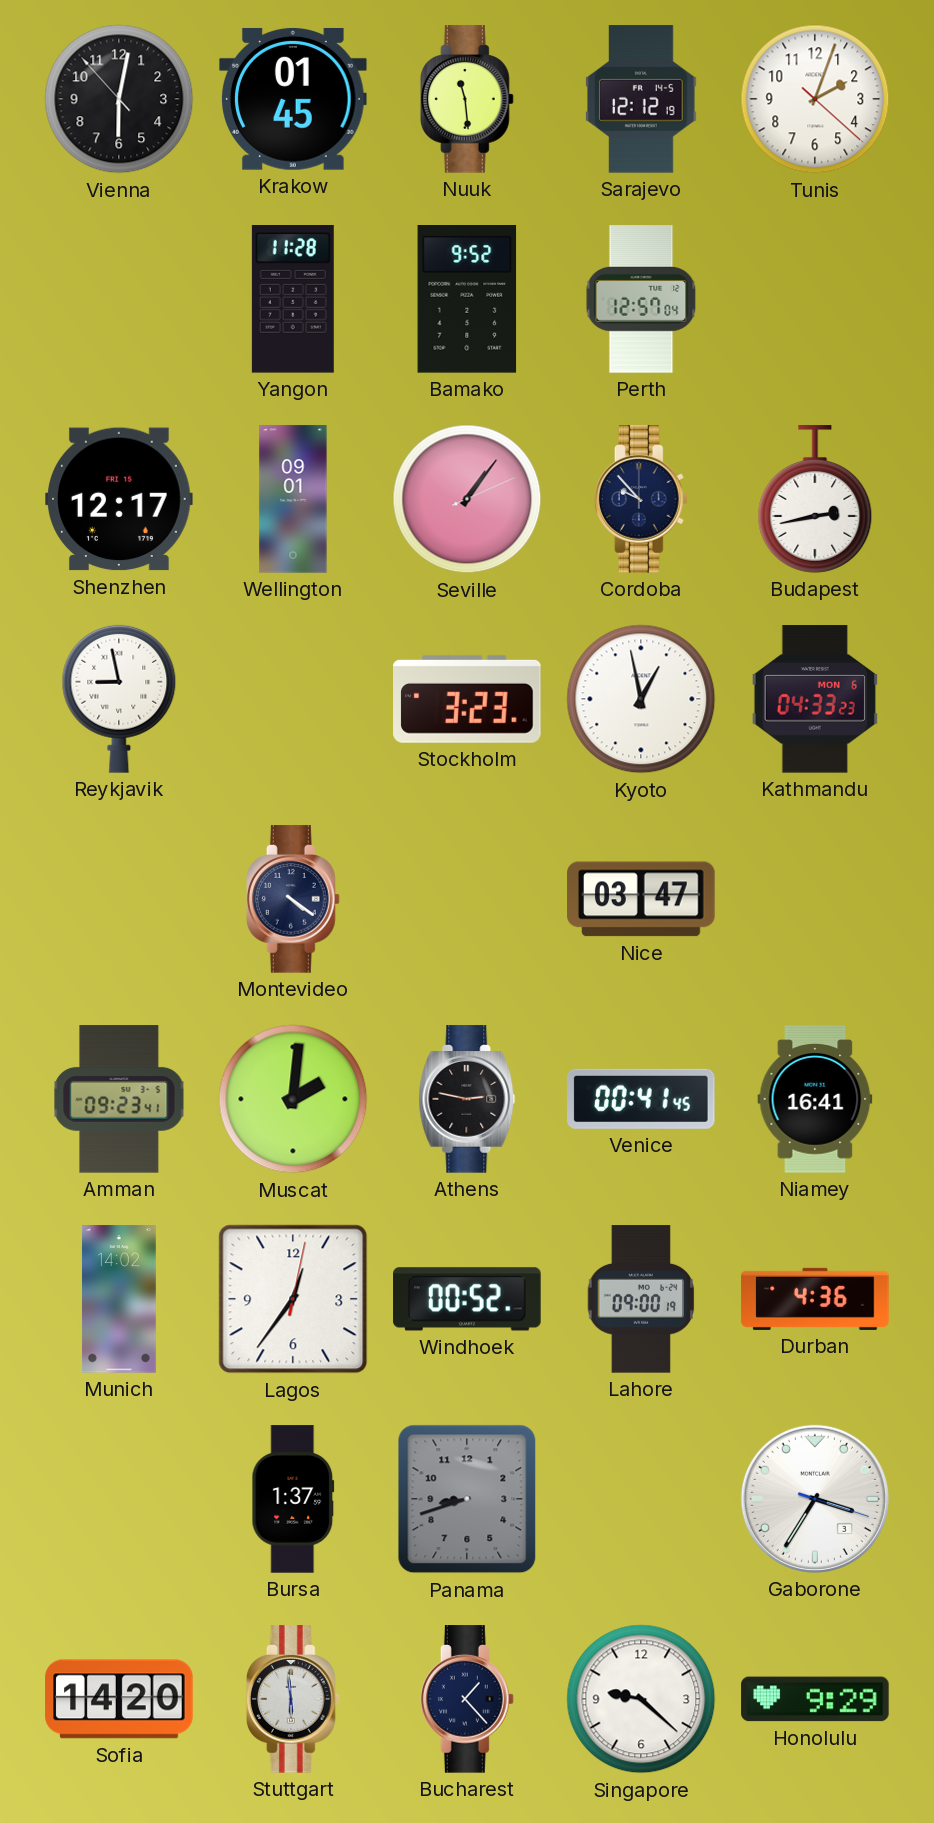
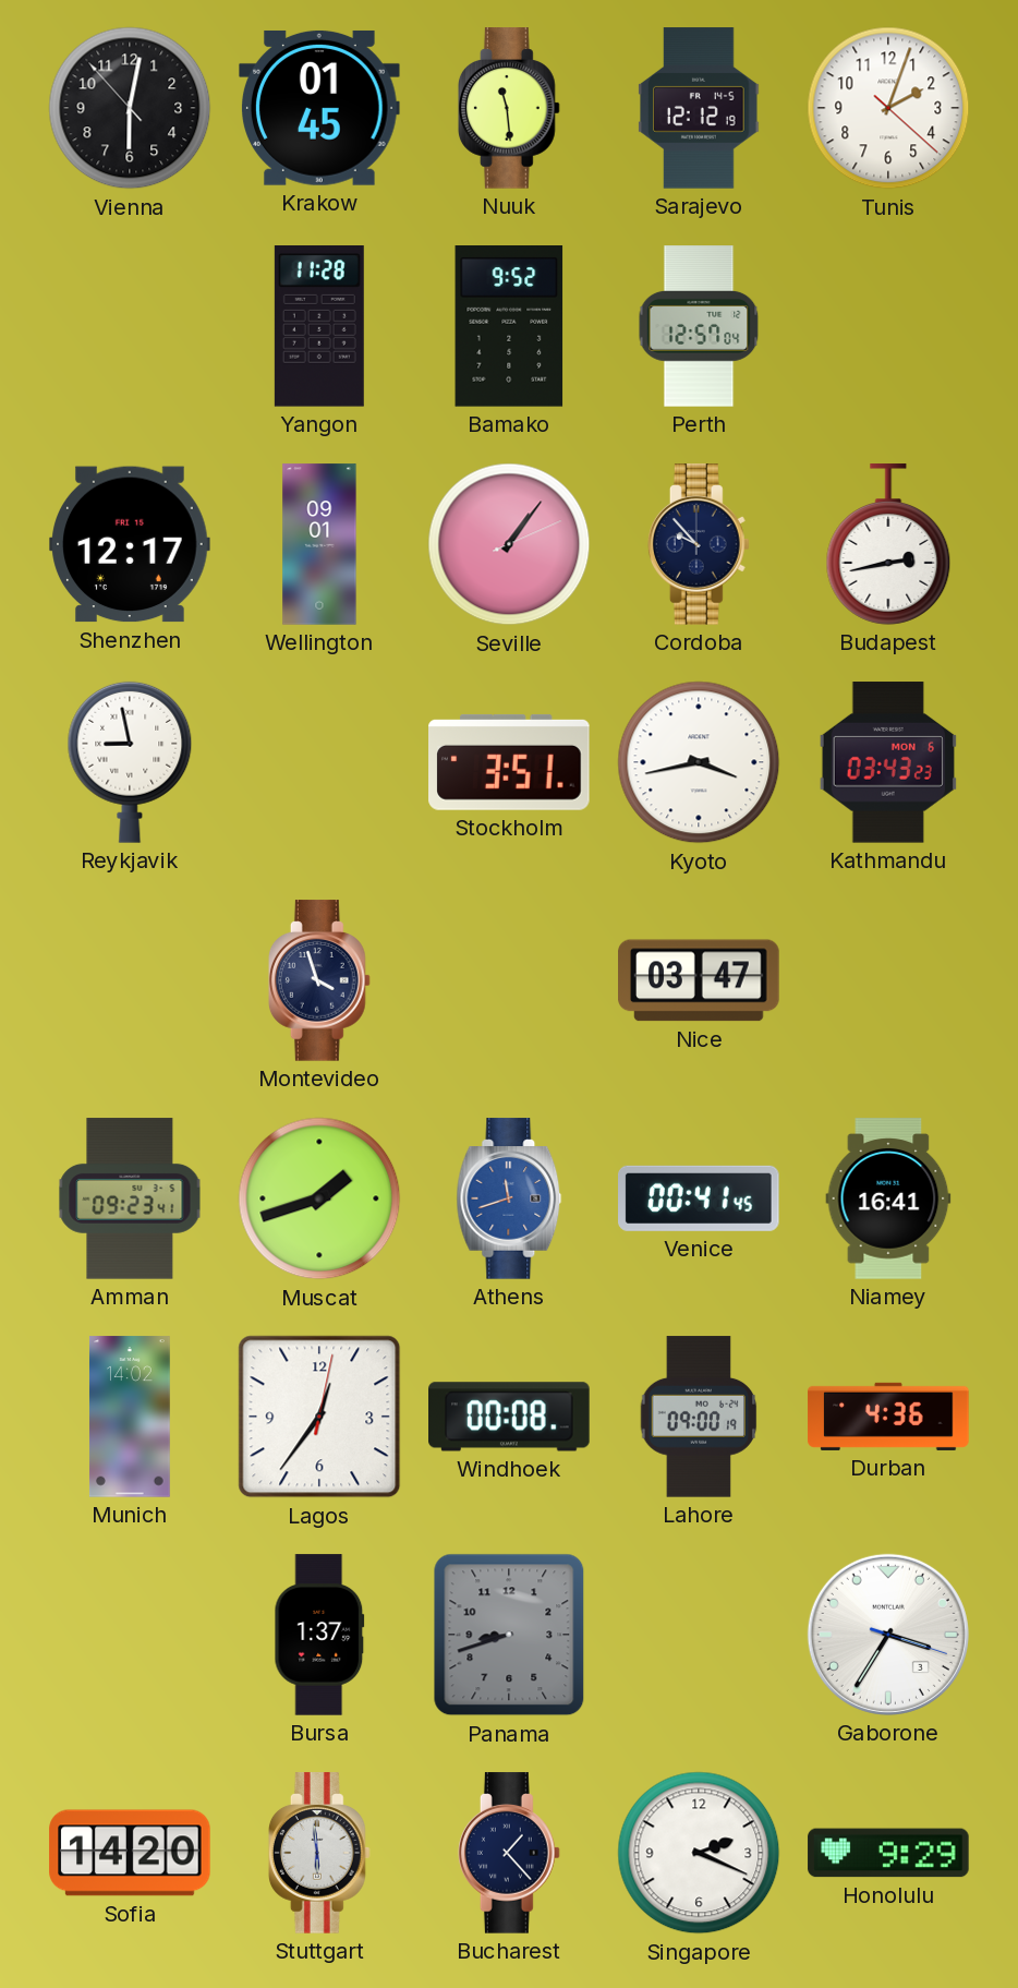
Stockholm: 3:23 -> 3:51 (509, 762)
Kyoto: 12:58 -> 3:43 (699, 762)
Kathmandu: 04:33 -> 03:43 (887, 762)
Montevideo: 4:21 -> 3:57 (319, 980)
Muscat: 2:01 -> 1:42 (319, 1198)
Athens: 2:47 -> 11:42 (509, 1198)
Athens dial: black -> blue (509, 1198)
Windhoek: 00:52 -> 00:08 (509, 1417)
Singapore: 9:22 -> 2:19 (699, 1853)
